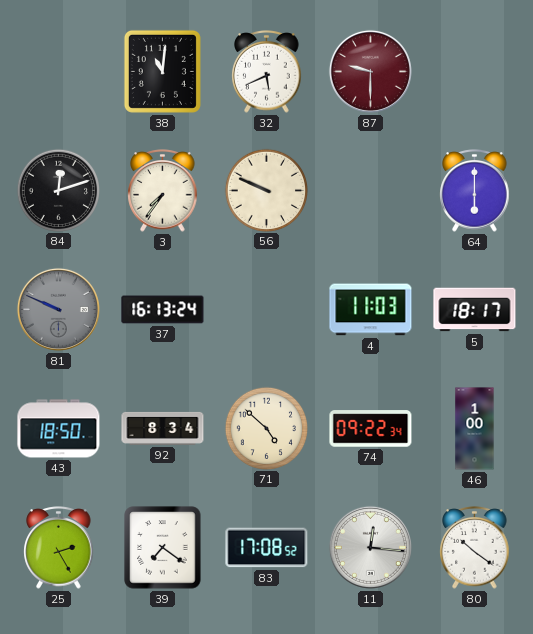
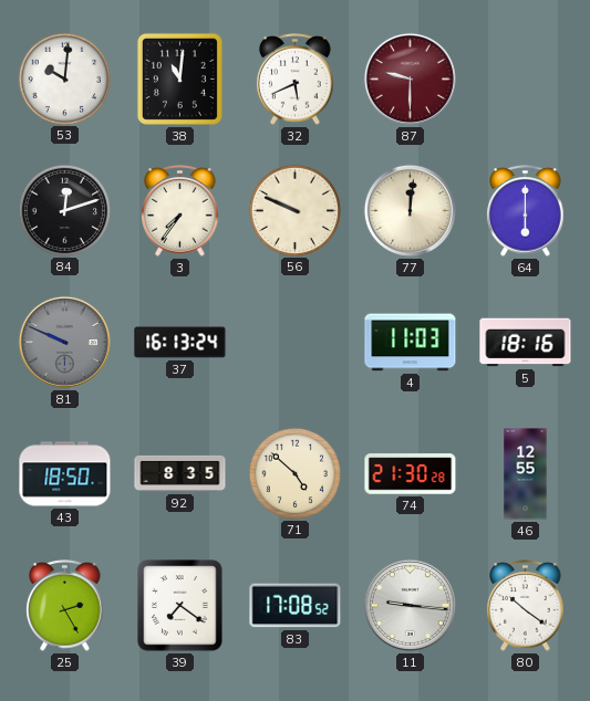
53: none -> 10:01 (64, 79)
77: none -> 12:01 (410, 210)
5: 18:17 -> 18:16 (526, 343)
92: 8:34 -> 8:35 (180, 473)
74: 09:22 -> 21:30 (411, 474)
46: 1:00 -> 12:55 (526, 474)
11: 12:16 -> 9:16 (410, 605)
